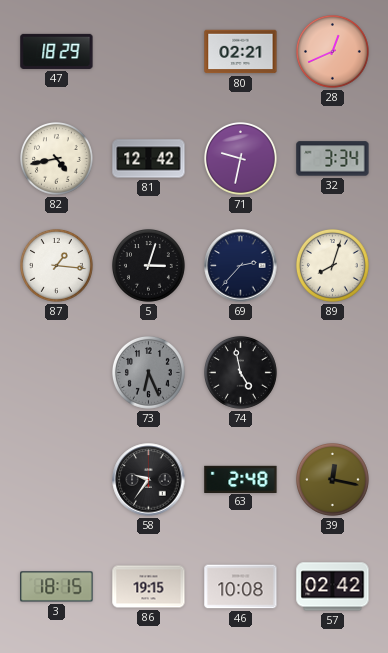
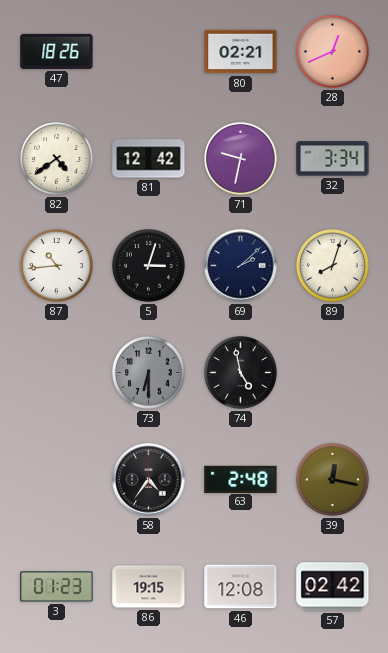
47: 18:29 -> 18:26 (57, 51)
82: 4:43 -> 4:39 (57, 159)
87: 1:16 -> 10:44 (57, 266)
69: 2:37 -> 2:08 (241, 266)
73: 6:26 -> 6:30 (149, 373)
58: 9:36 -> 4:36 (149, 480)
3: 18:15 -> 01:23 (57, 587)
46: 10:08 -> 12:08 (241, 587)
